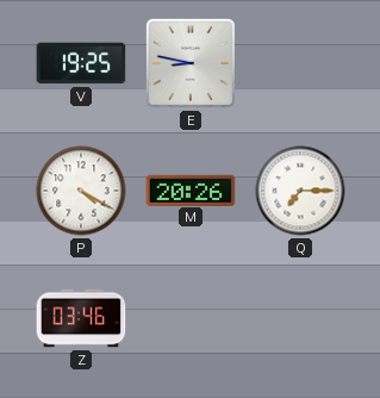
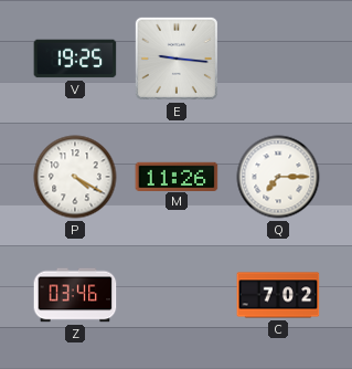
E: 8:47 -> 9:16 (177, 59)
M: 20:26 -> 11:26 (177, 176)
C: none -> 7:02 (278, 295)
